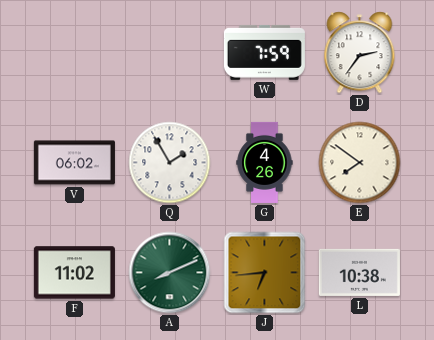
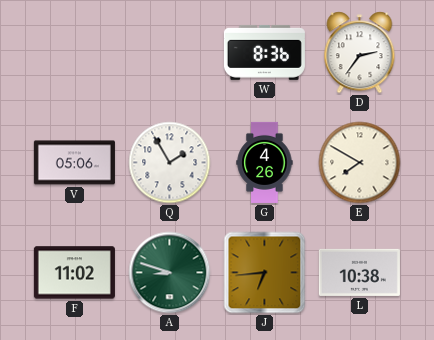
W: 7:59 -> 8:36 (264, 52)
V: 06:02 -> 05:06 (74, 163)
E: 7:51 -> 7:50 (360, 163)
A: 8:11 -> 8:48 (170, 273)
